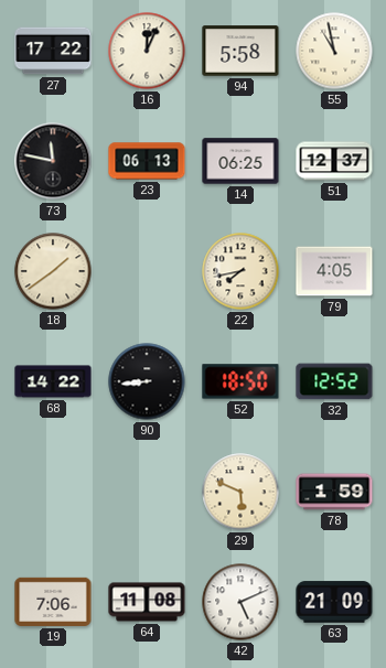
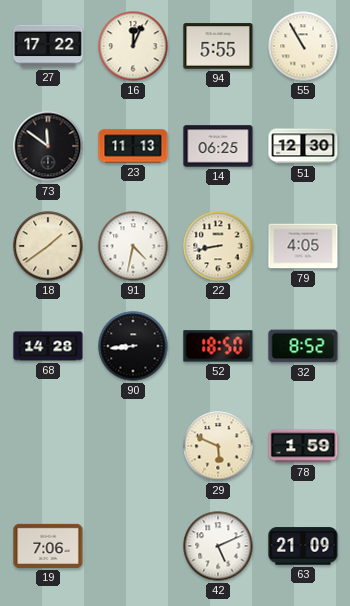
94: 5:58 -> 5:55 (218, 46)
55: 10:58 -> 10:55 (303, 46)
73: 11:47 -> 11:51 (48, 146)
23: 06:13 -> 11:13 (133, 146)
51: 12:37 -> 12:30 (303, 146)
91: none -> 4:32 (133, 246)
22: 7:43 -> 8:43 (218, 246)
68: 14:22 -> 14:28 (48, 346)
32: 12:52 -> 8:52 (303, 346)
64: 11:08 -> none (147, 602)
